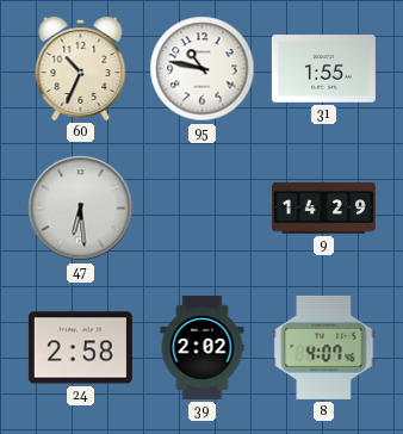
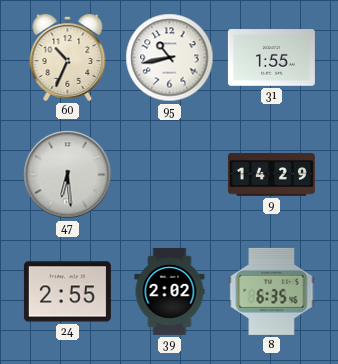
95: 10:47 -> 10:43 (170, 58)
24: 2:58 -> 2:55 (67, 292)
8: 4:07 -> 6:35 (272, 291)
